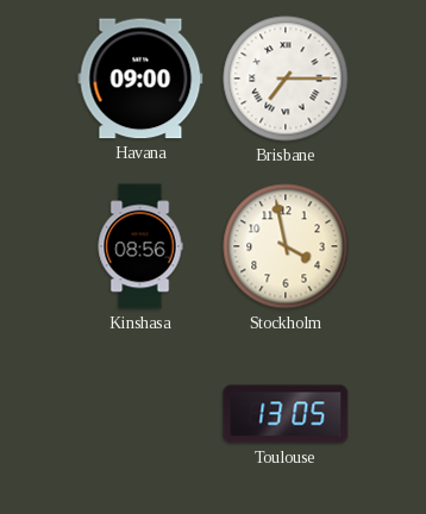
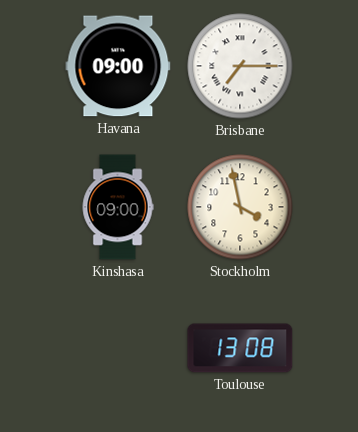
Kinshasa: 08:56 -> 09:00 (118, 207)
Toulouse: 13:05 -> 13:08 (240, 348)
